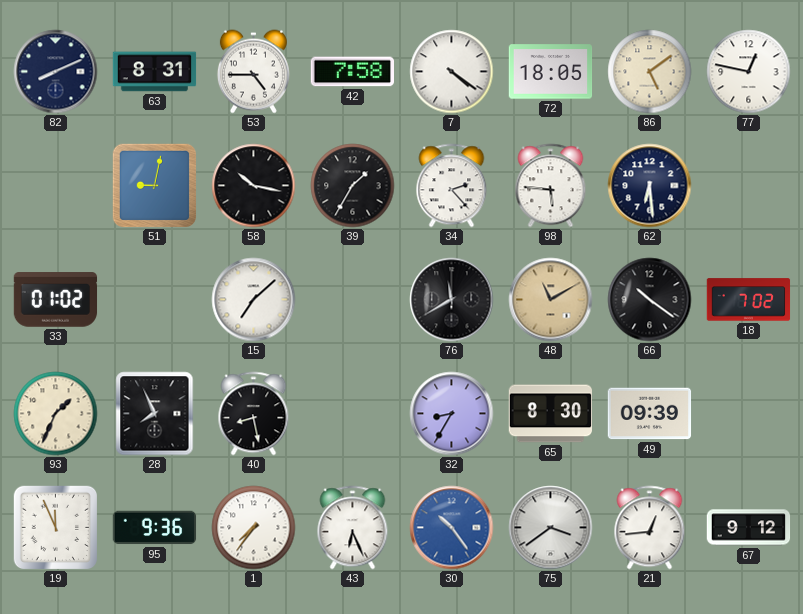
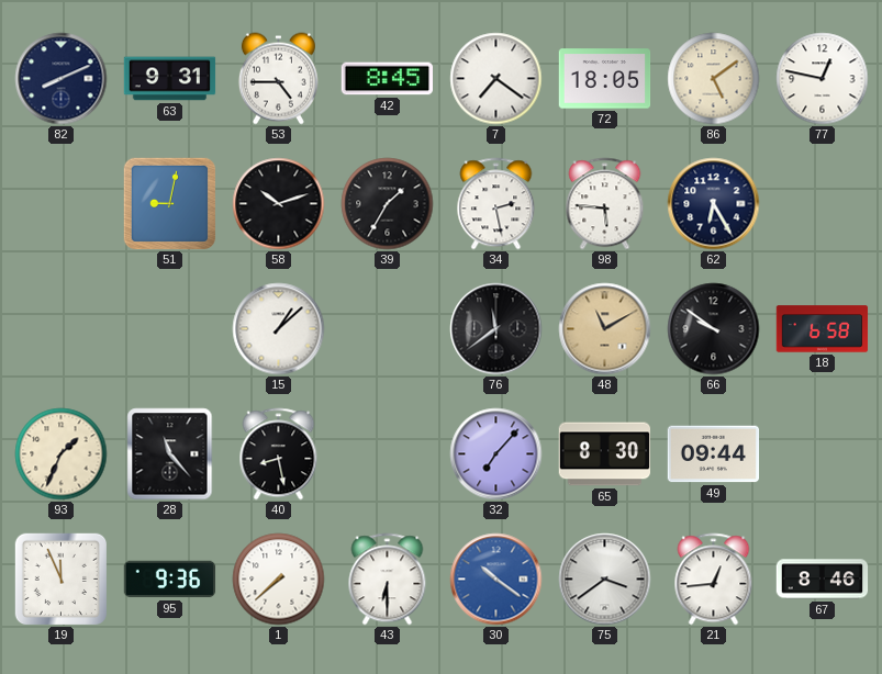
63: 8:31 -> 9:31 (170, 79)
42: 7:58 -> 8:45 (388, 79)
7: 4:21 -> 7:21 (496, 79)
58: 10:17 -> 10:12 (279, 204)
34: 2:23 -> 2:28 (496, 204)
62: 6:29 -> 6:25 (714, 204)
33: 01:02 -> none (56, 300)
15: 7:08 -> 1:08 (279, 329)
76: 11:40 -> 11:39 (496, 329)
66: 10:21 -> 9:51 (714, 329)
18: 7:02 -> 6:58 (823, 329)
28: 7:56 -> 11:23 (170, 454)
32: 8:35 -> 7:07 (496, 454)
49: 09:39 -> 09:44 (714, 454)
1: 7:36 -> 7:38 (279, 580)
43: 6:26 -> 6:30 (388, 580)
30: 10:24 -> 10:21 (496, 580)
67: 9:12 -> 8:46 (823, 580)
